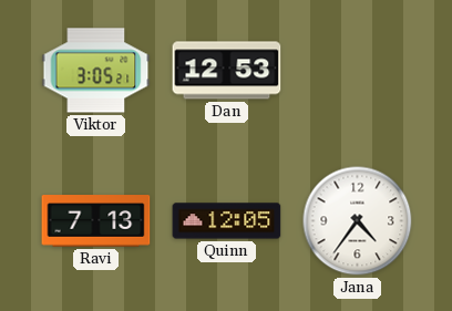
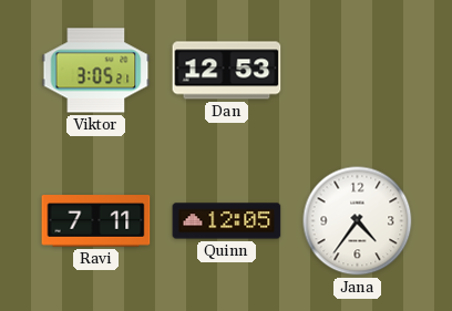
Ravi: 7:13 -> 7:11 (96, 221)
